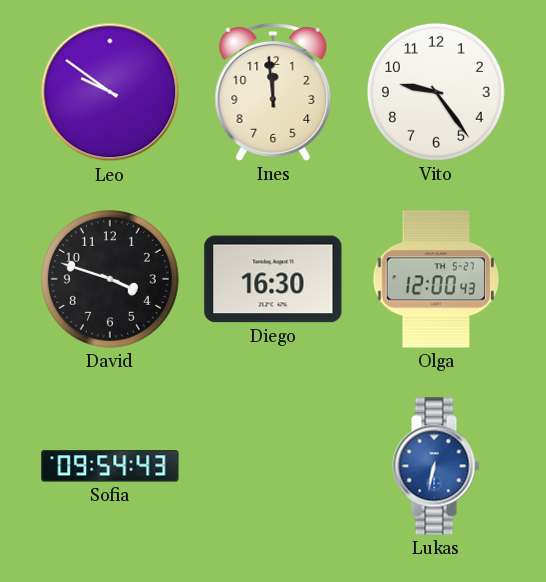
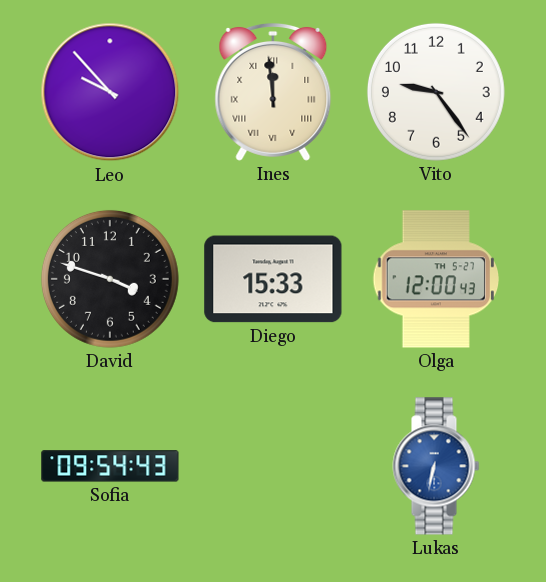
Leo: 9:51 -> 9:53 (110, 92)
Ines numerals: Arabic -> Roman (273, 93)
Diego: 16:30 -> 15:33 (273, 279)
